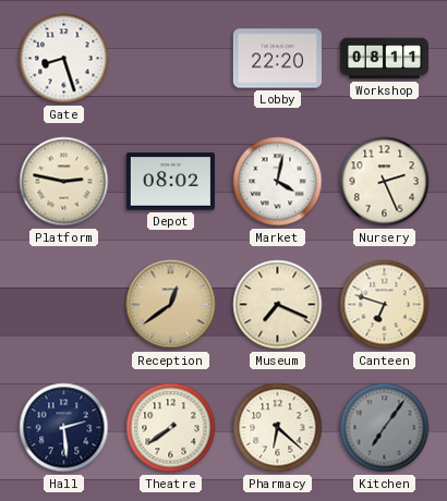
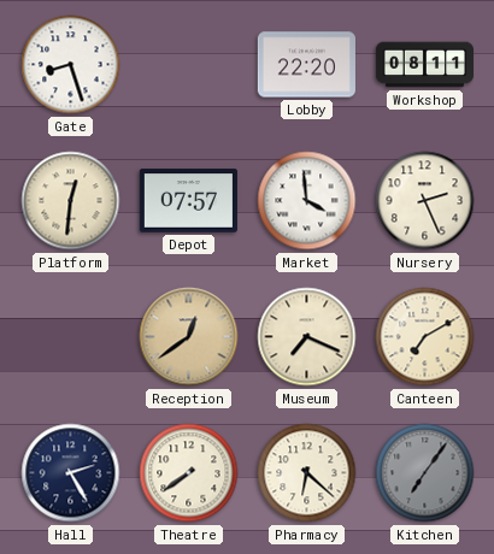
Platform: 2:47 -> 12:31 (71, 201)
Depot: 08:02 -> 07:57 (188, 201)
Market: 4:02 -> 3:59 (307, 201)
Canteen: 6:48 -> 7:10 (425, 337)
Hall: 2:29 -> 2:25 (71, 473)
